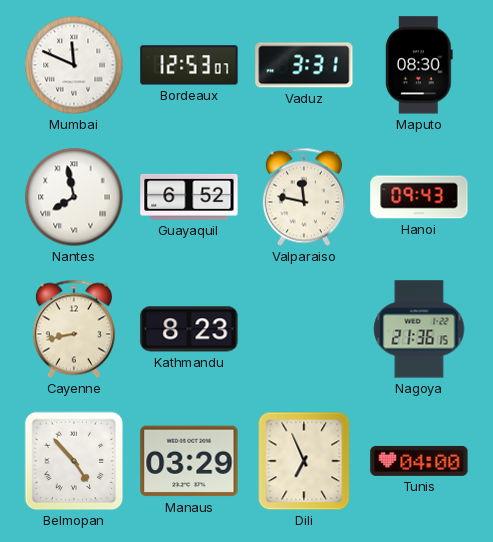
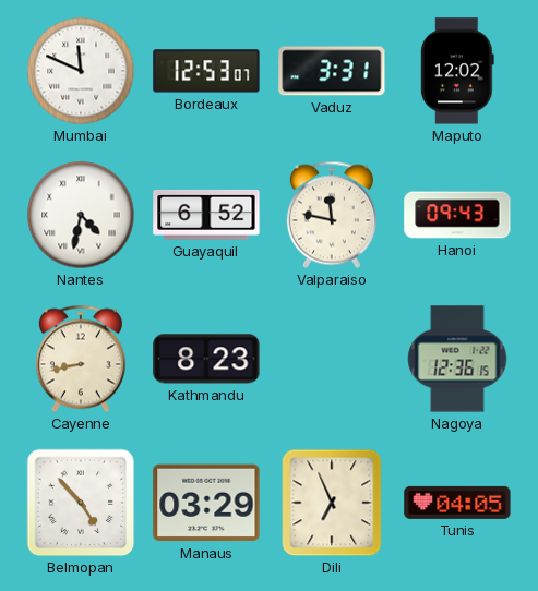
Maputo: 08:30 -> 12:02 (457, 71)
Nantes: 7:58 -> 4:32 (81, 215)
Nagoya: 21:36 -> 12:36 (457, 359)
Tunis: 04:00 -> 04:05 (457, 503)
